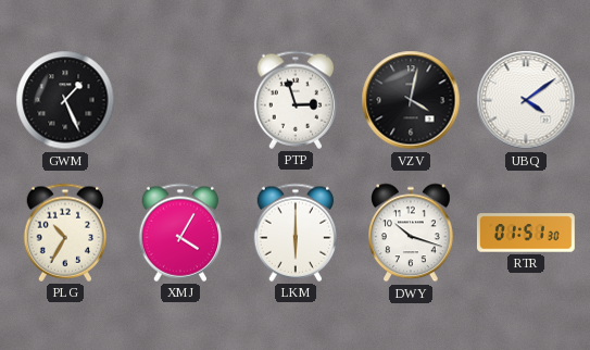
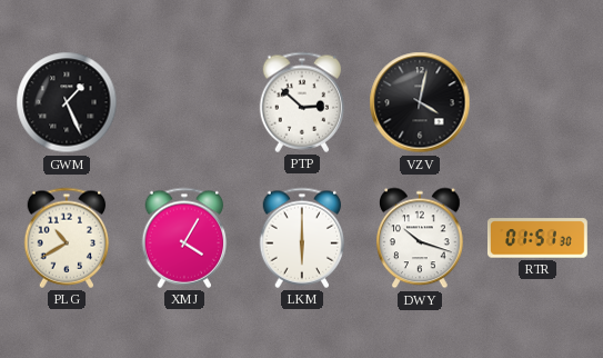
PTP: 2:57 -> 2:52 (302, 102)
UBQ: 4:09 -> none (526, 100)
PLG: 10:35 -> 10:40 (67, 238)
